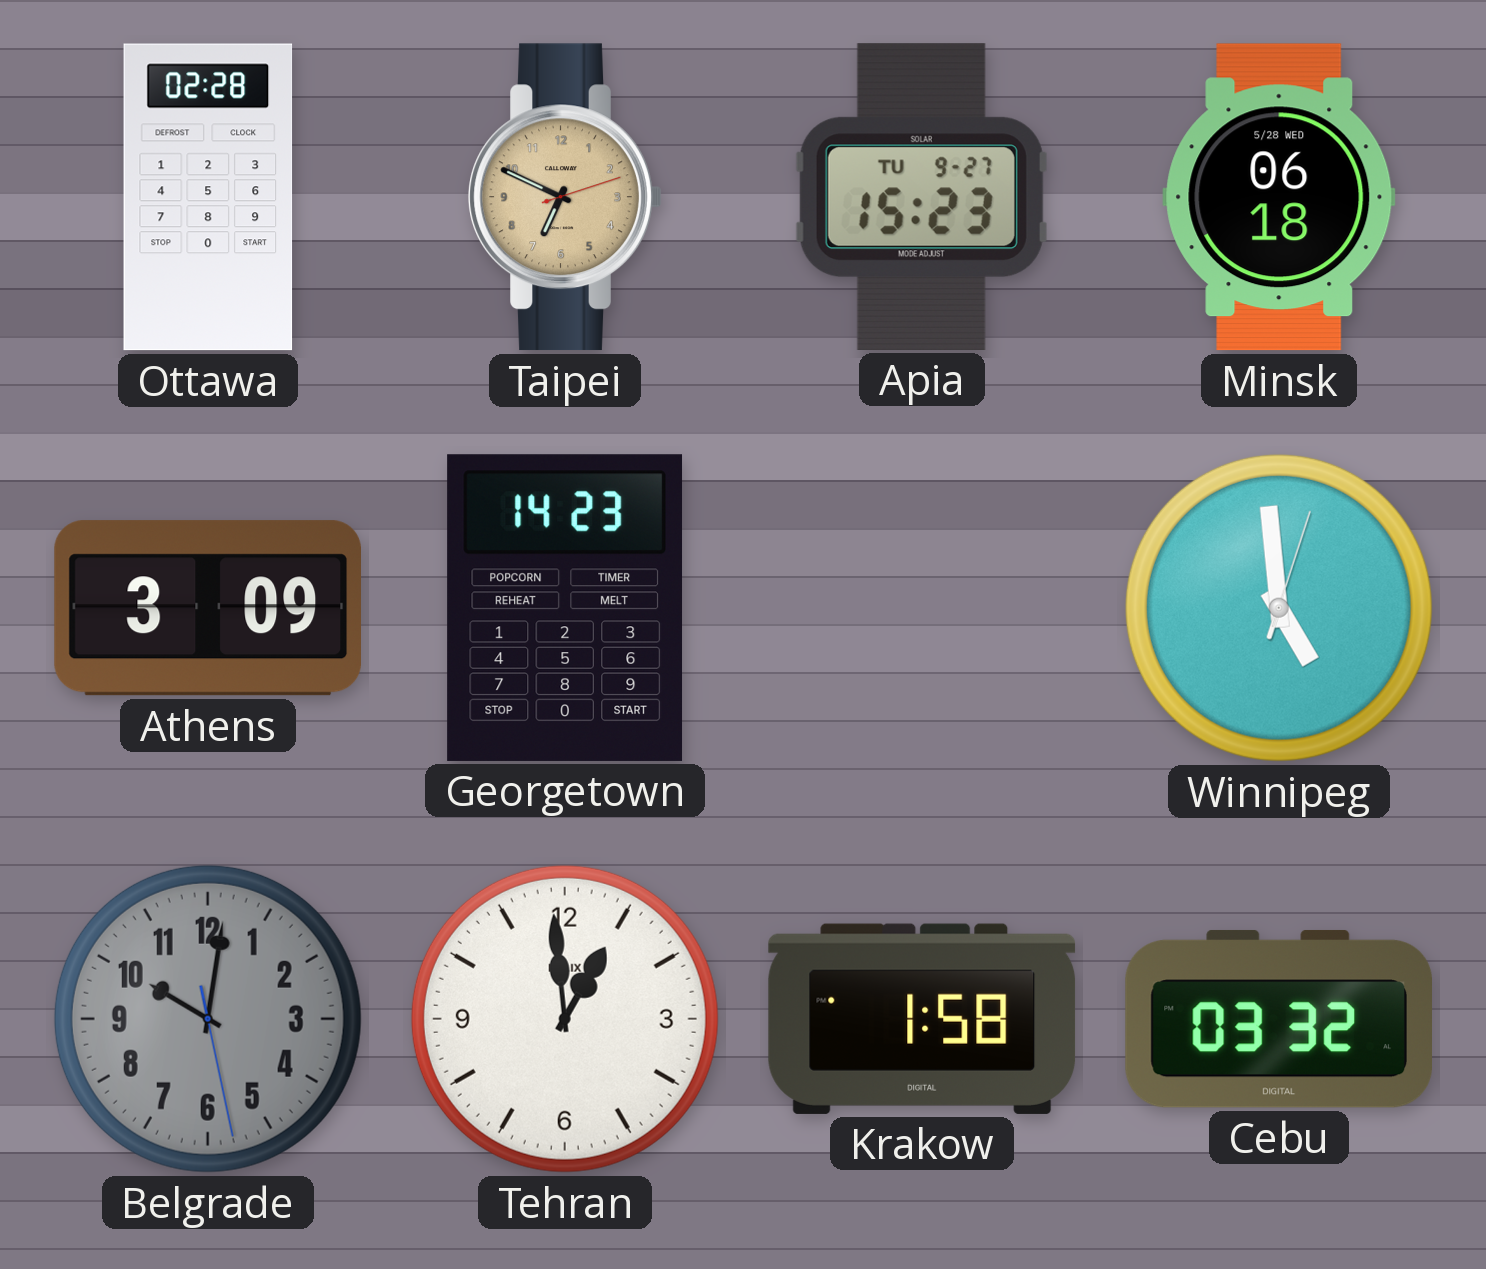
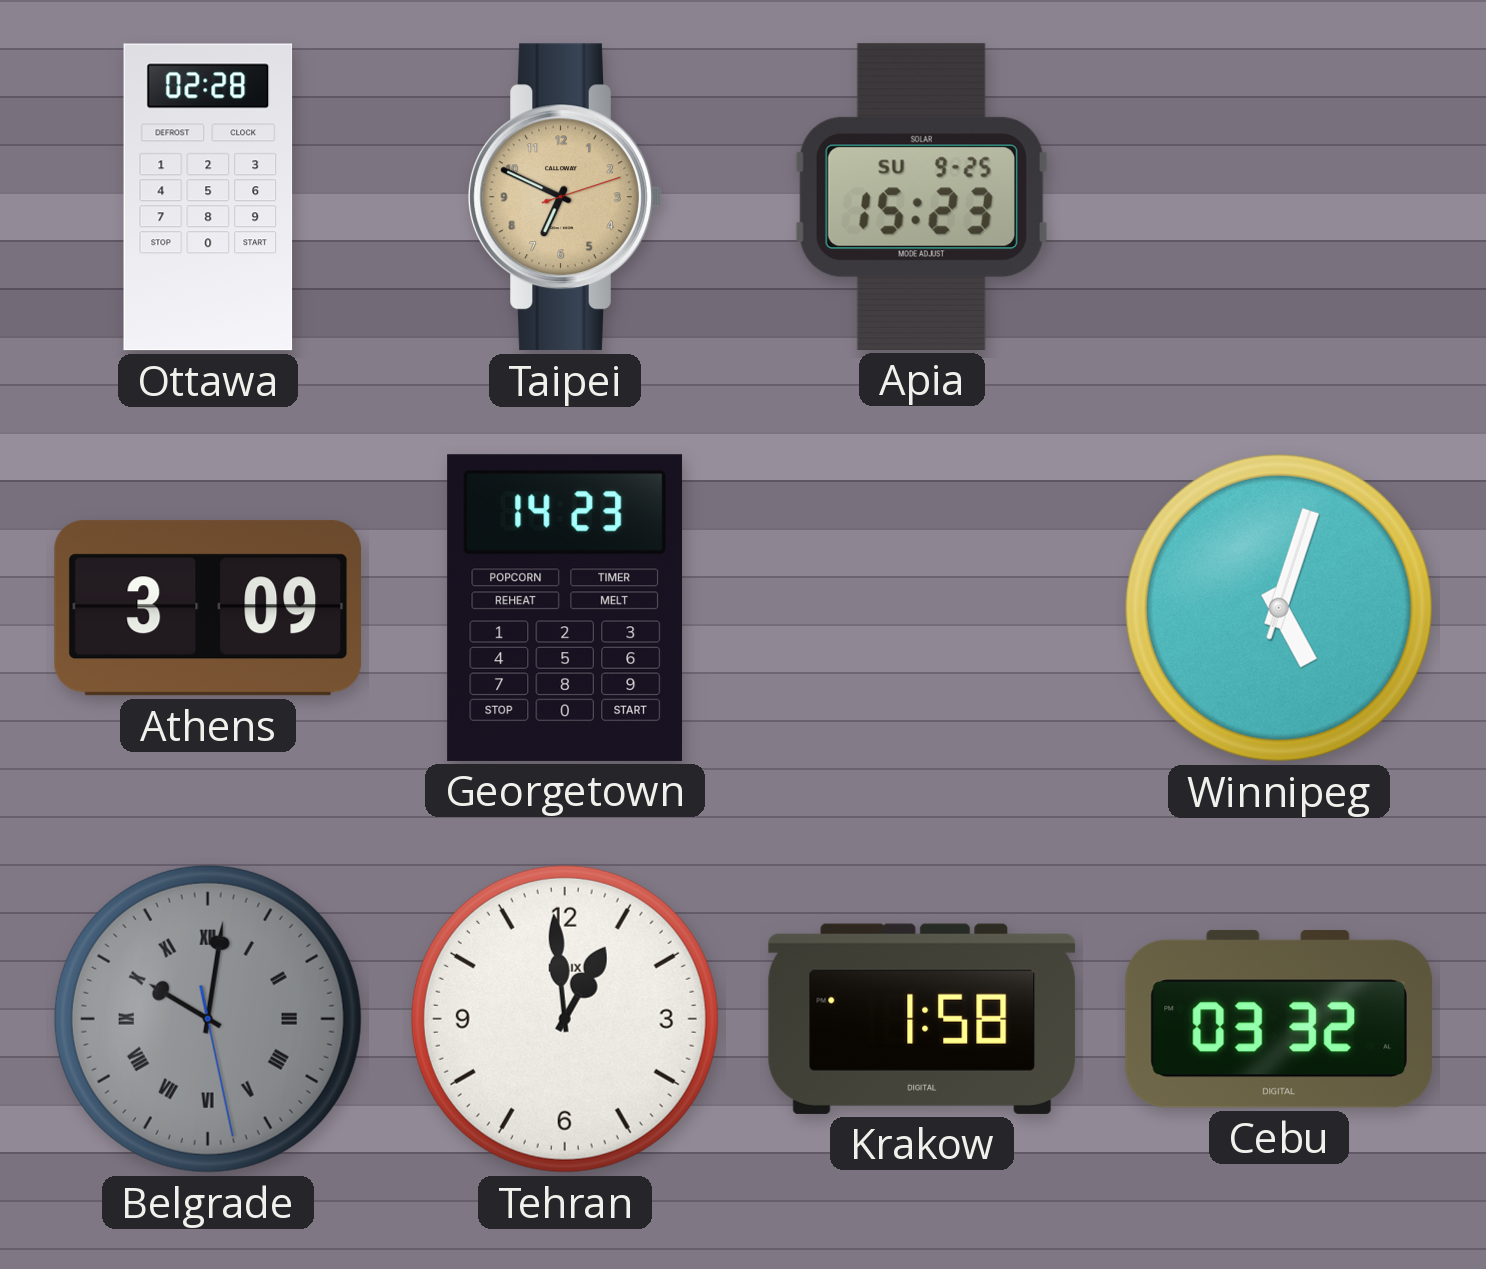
Apia date: TU 9-27 -> SU 9-25 (921, 197)
Minsk: 06:18 -> none (1279, 197)
Winnipeg: 4:59 -> 5:03 (1279, 608)
Belgrade numerals: Arabic -> Roman (208, 1019)
